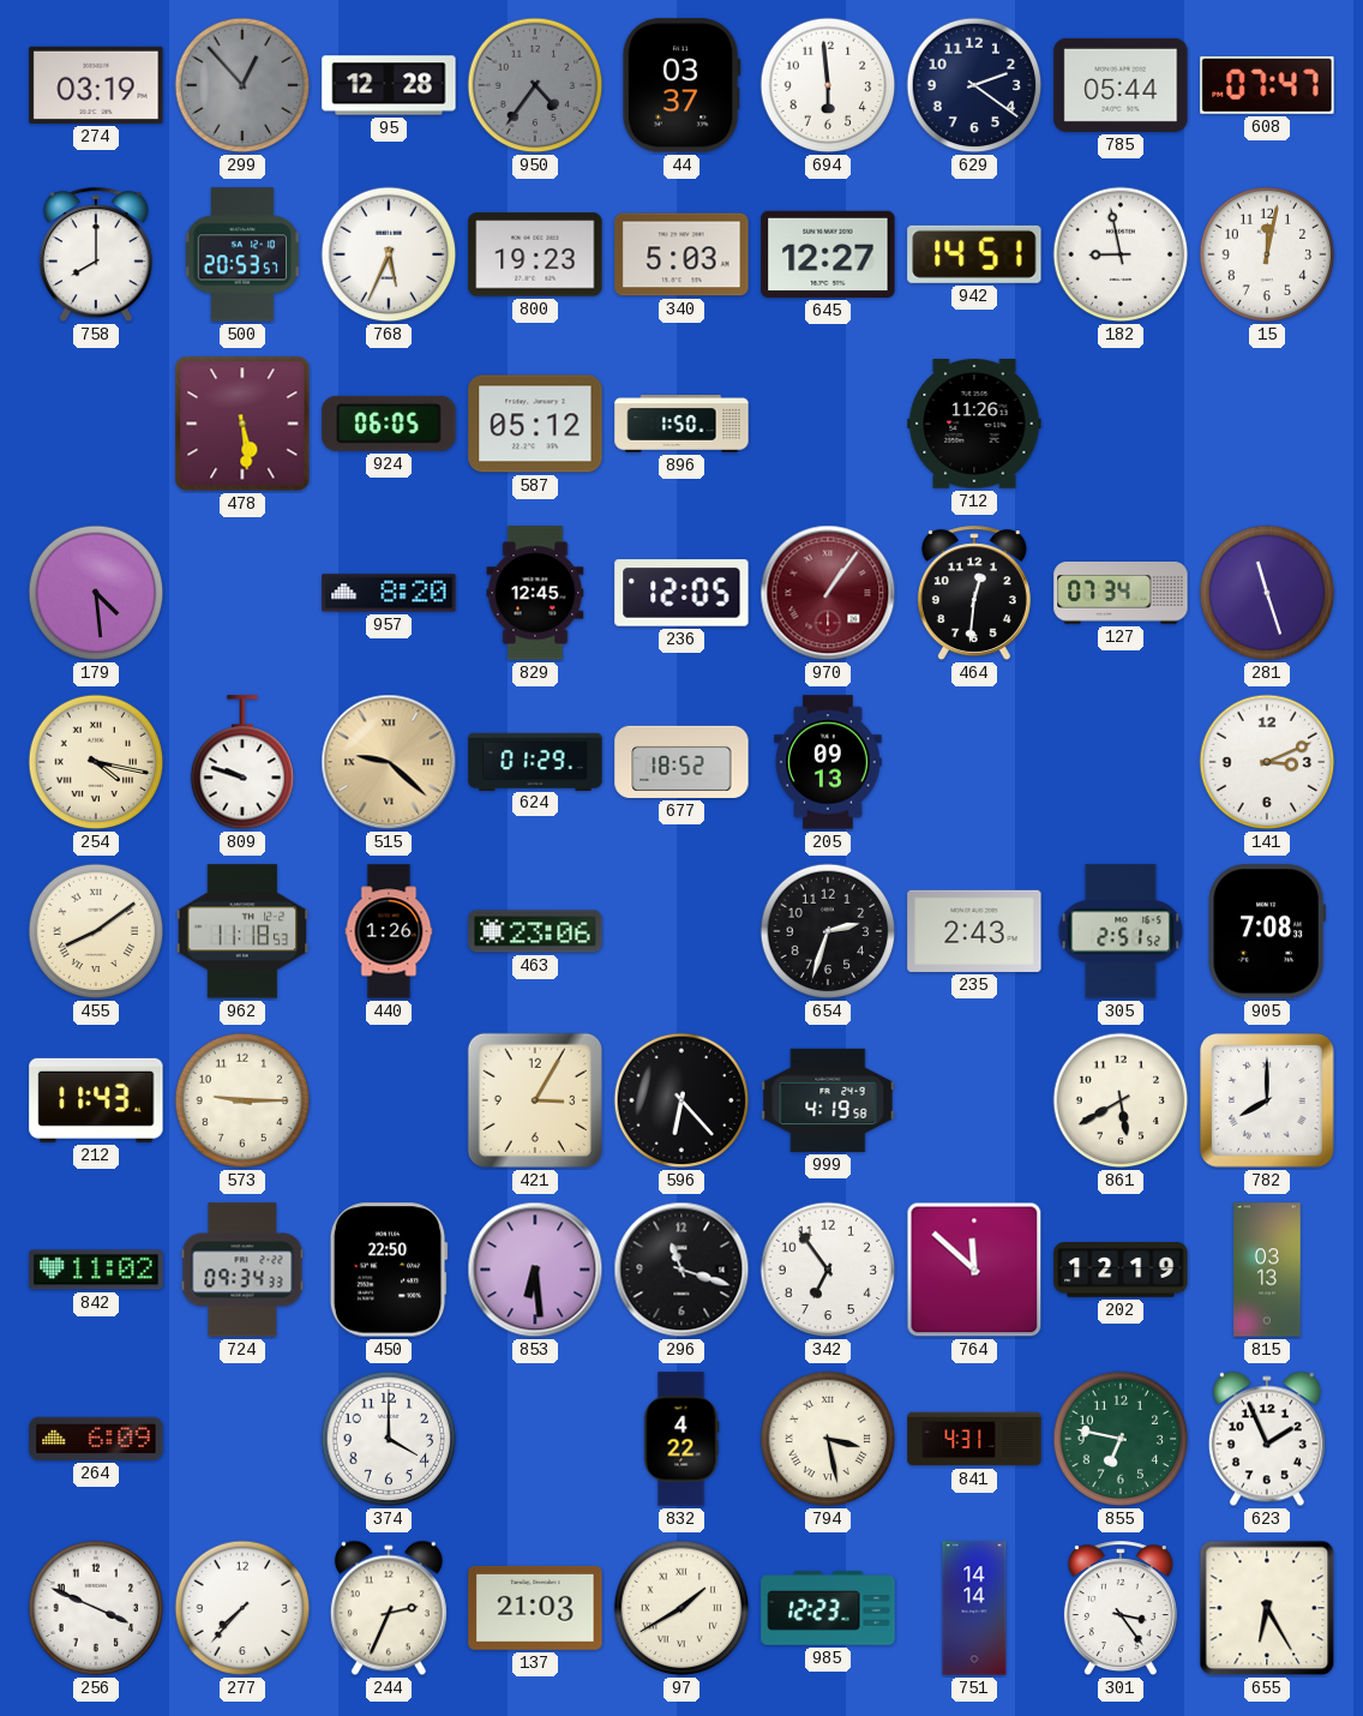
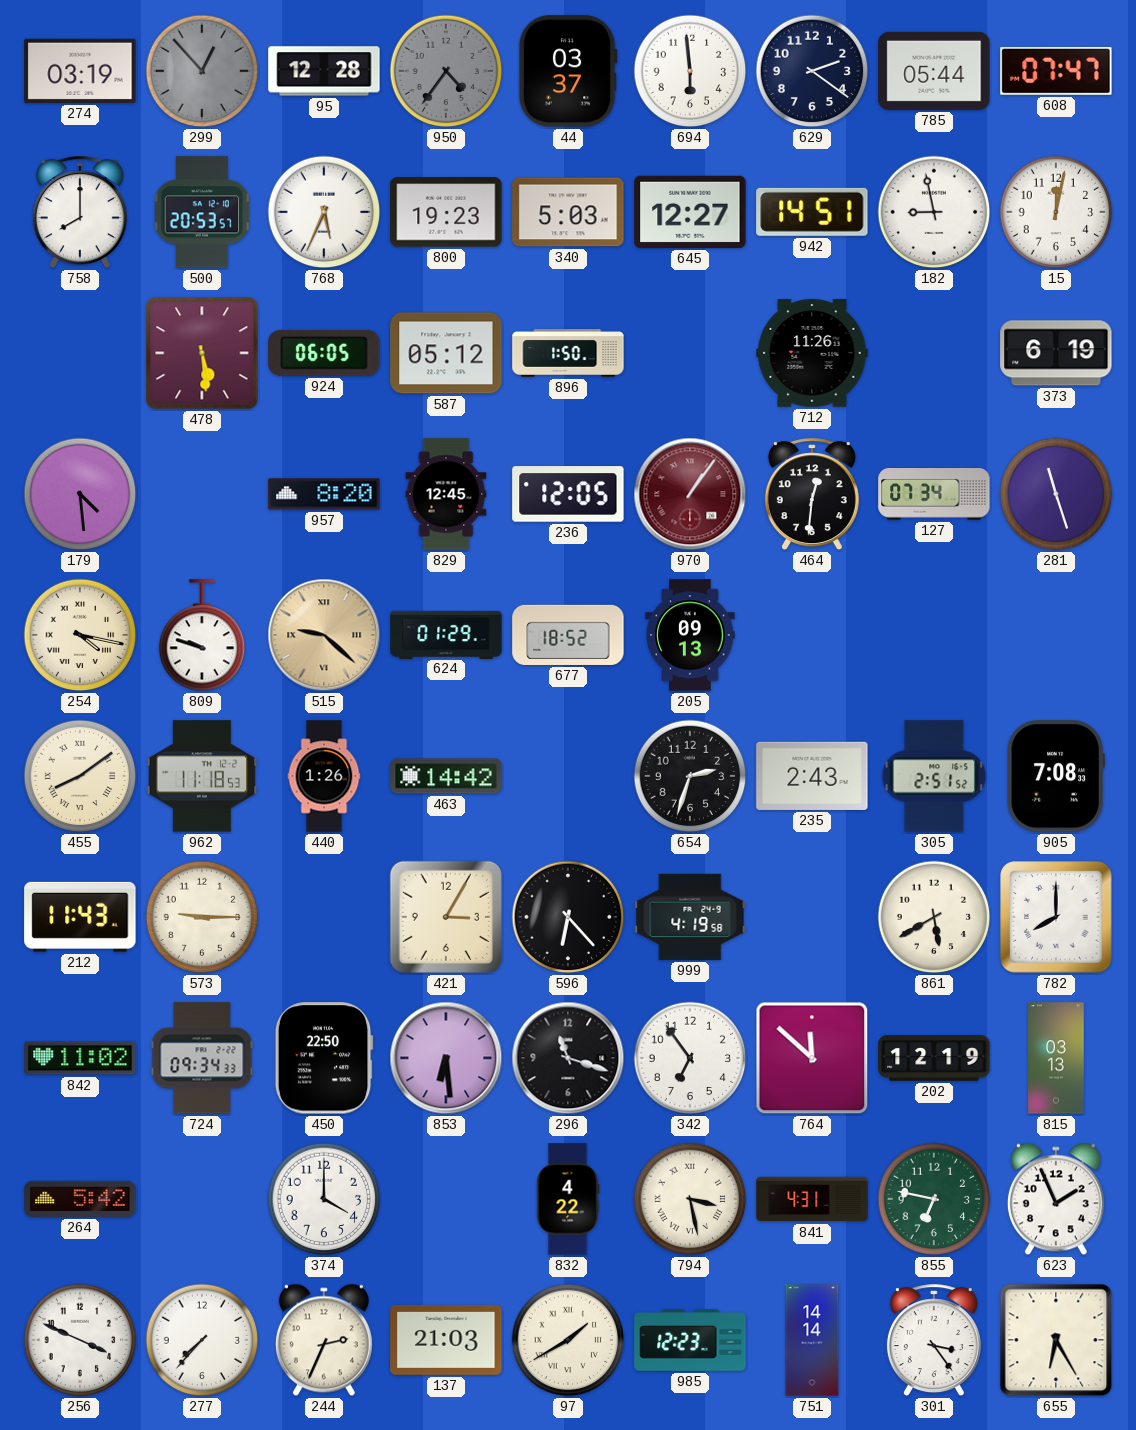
373: none -> 6:19 (1056, 353)
141: 3:11 -> none (1267, 762)
463: 23:06 -> 14:42 (446, 776)
264: 6:09 -> 5:42 (80, 1199)
